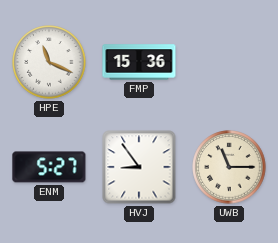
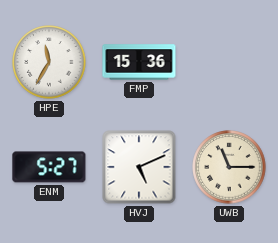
HPE: 11:19 -> 11:35 (49, 62)
HVJ: 8:54 -> 5:11 (139, 167)
